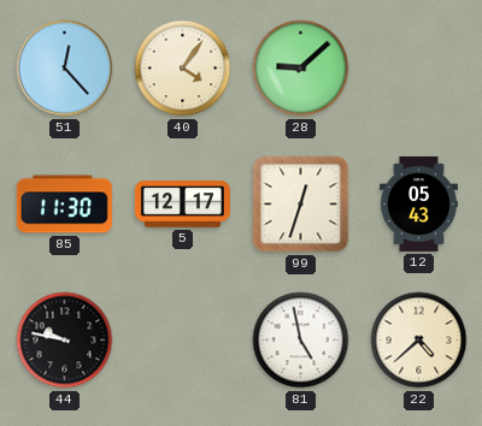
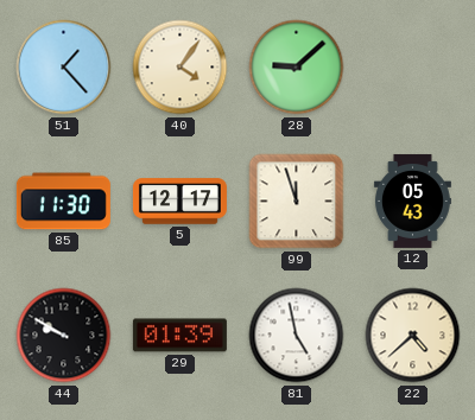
51: 12:23 -> 1:23 (64, 68)
99: 12:33 -> 11:57 (297, 202)
44: 9:47 -> 9:50 (64, 336)
29: none -> 01:39 (179, 336)
